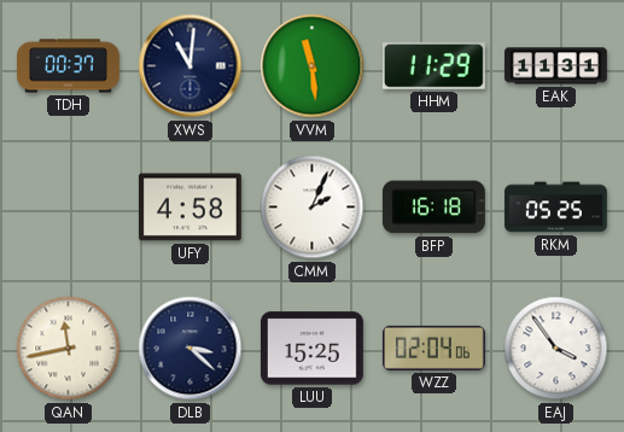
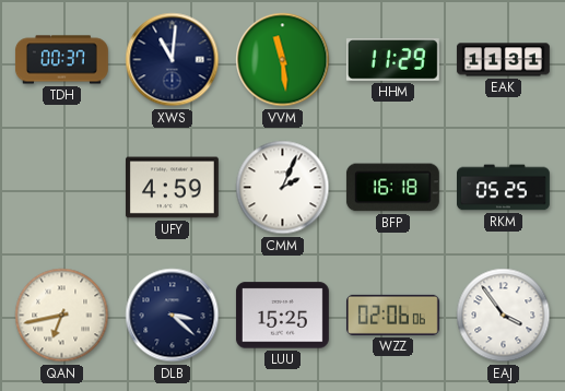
UFY: 4:58 -> 4:59 (172, 188)
QAN: 11:43 -> 6:43 (62, 316)
WZZ: 02:04 -> 02:06 (392, 315)
